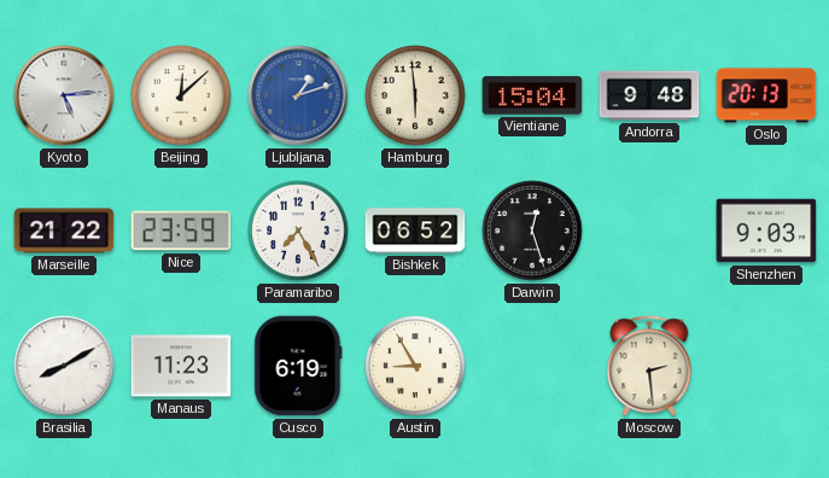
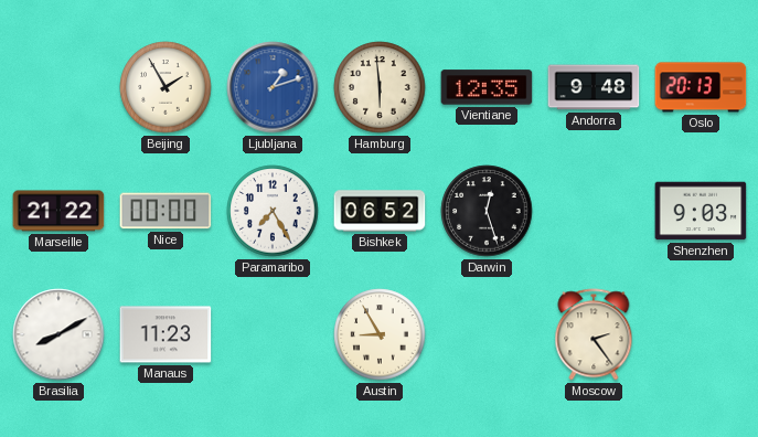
Kyoto: 5:14 -> none (64, 95)
Beijing: 12:08 -> 1:55 (166, 87)
Vientiane: 15:04 -> 12:35 (487, 87)
Nice: 23:59 -> 00:00 (166, 211)
Cusco: 6:19 -> none (298, 366)
Moscow: 2:29 -> 2:24 (594, 334)
